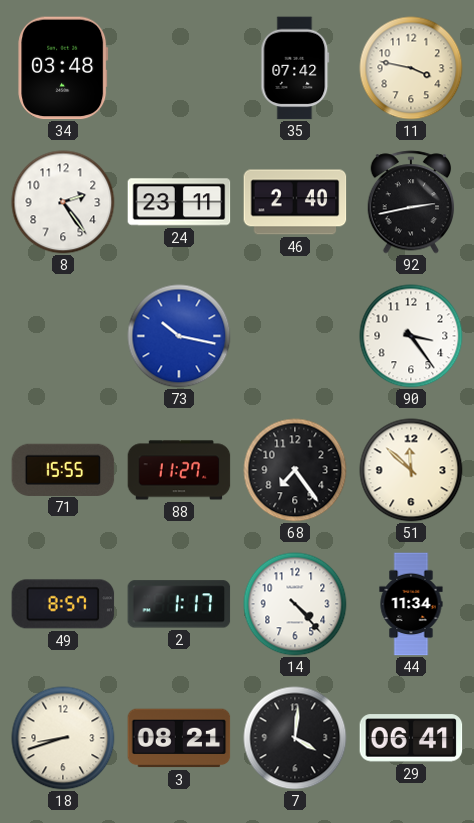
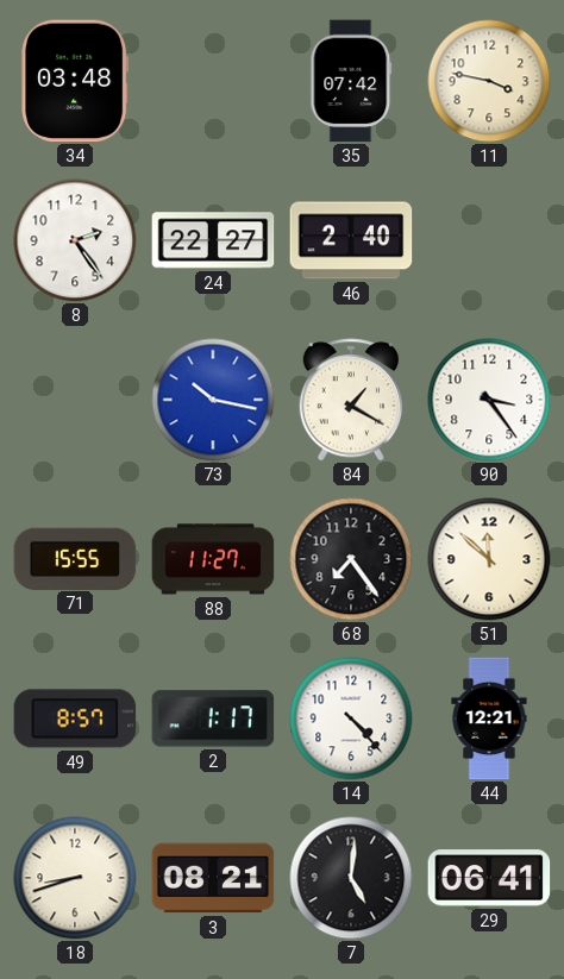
24: 23:11 -> 22:27 (213, 240)
92: 2:43 -> none (411, 202)
84: none -> 1:20 (351, 400)
44: 11:34 -> 12:21 (489, 718)
7: 4:01 -> 5:01 (351, 878)
